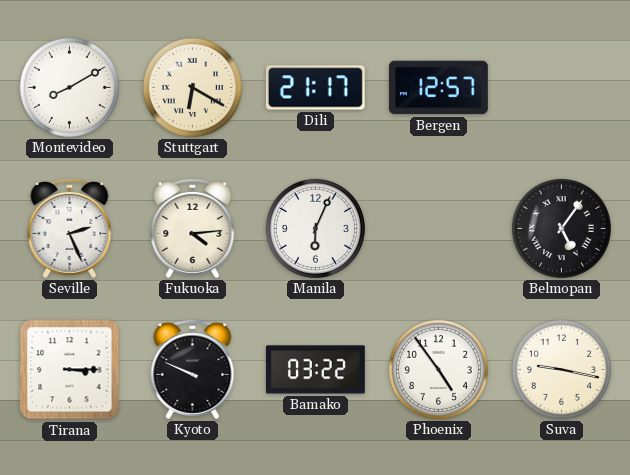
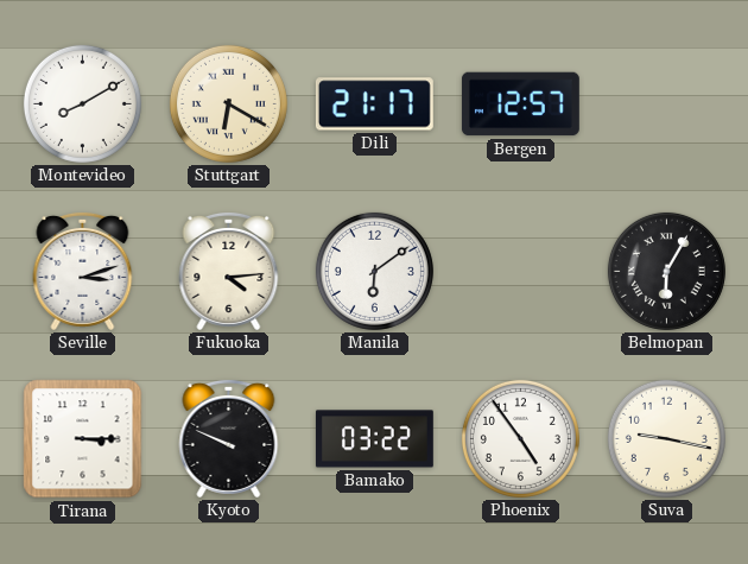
Seville: 2:26 -> 3:12 (83, 271)
Manila: 6:04 -> 6:09 (374, 271)
Belmopan: 5:06 -> 6:05 (666, 271)
